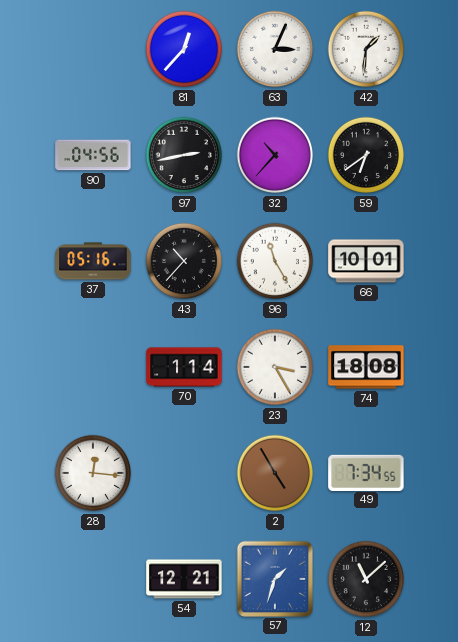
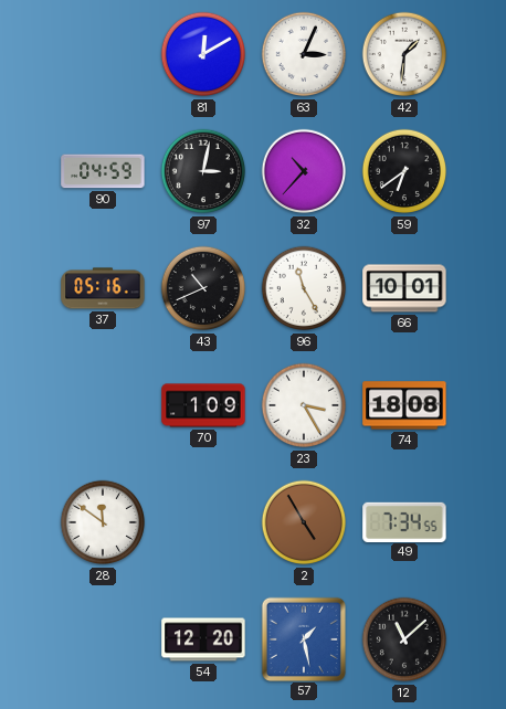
81: 12:37 -> 12:10 (203, 54)
90: 04:56 -> 04:59 (103, 171)
97: 2:43 -> 3:02 (203, 171)
43: 10:37 -> 10:41 (203, 288)
70: 1:14 -> 1:09 (203, 405)
28: 12:16 -> 11:51 (103, 522)
54: 12:21 -> 12:20 (203, 639)
57: 1:33 -> 1:28 (303, 638)
